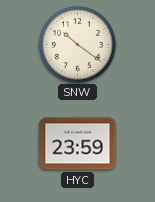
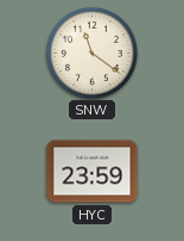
SNW: 10:21 -> 11:21 (91, 52)
